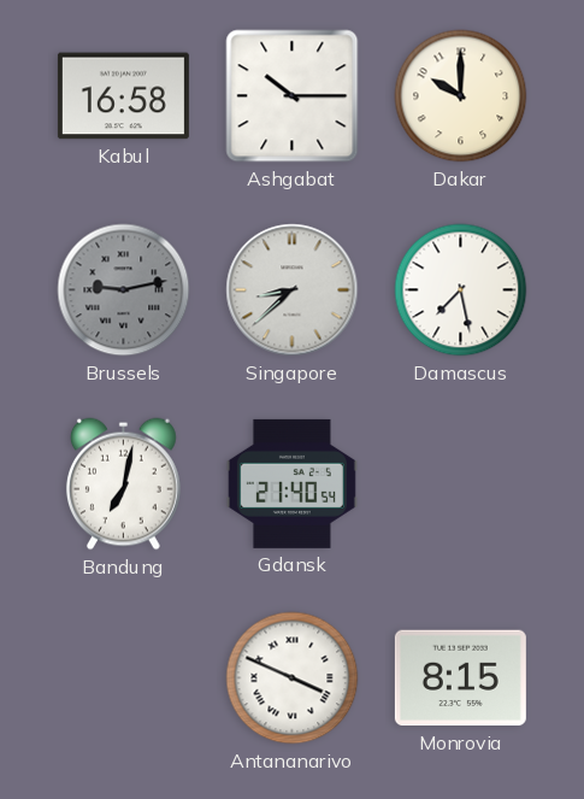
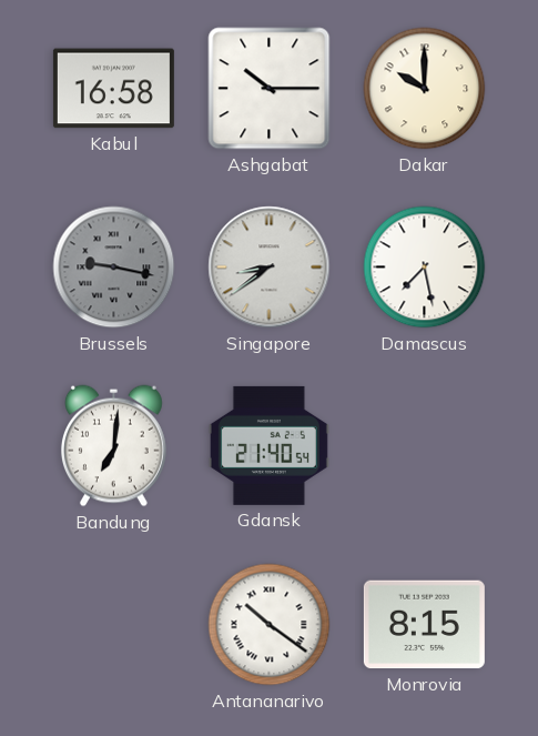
Brussels: 9:13 -> 9:17 (114, 268)
Singapore: 8:38 -> 8:39 (270, 268)
Bandung: 7:02 -> 7:01 (113, 446)
Antananarivo: 3:49 -> 10:21 (270, 625)
